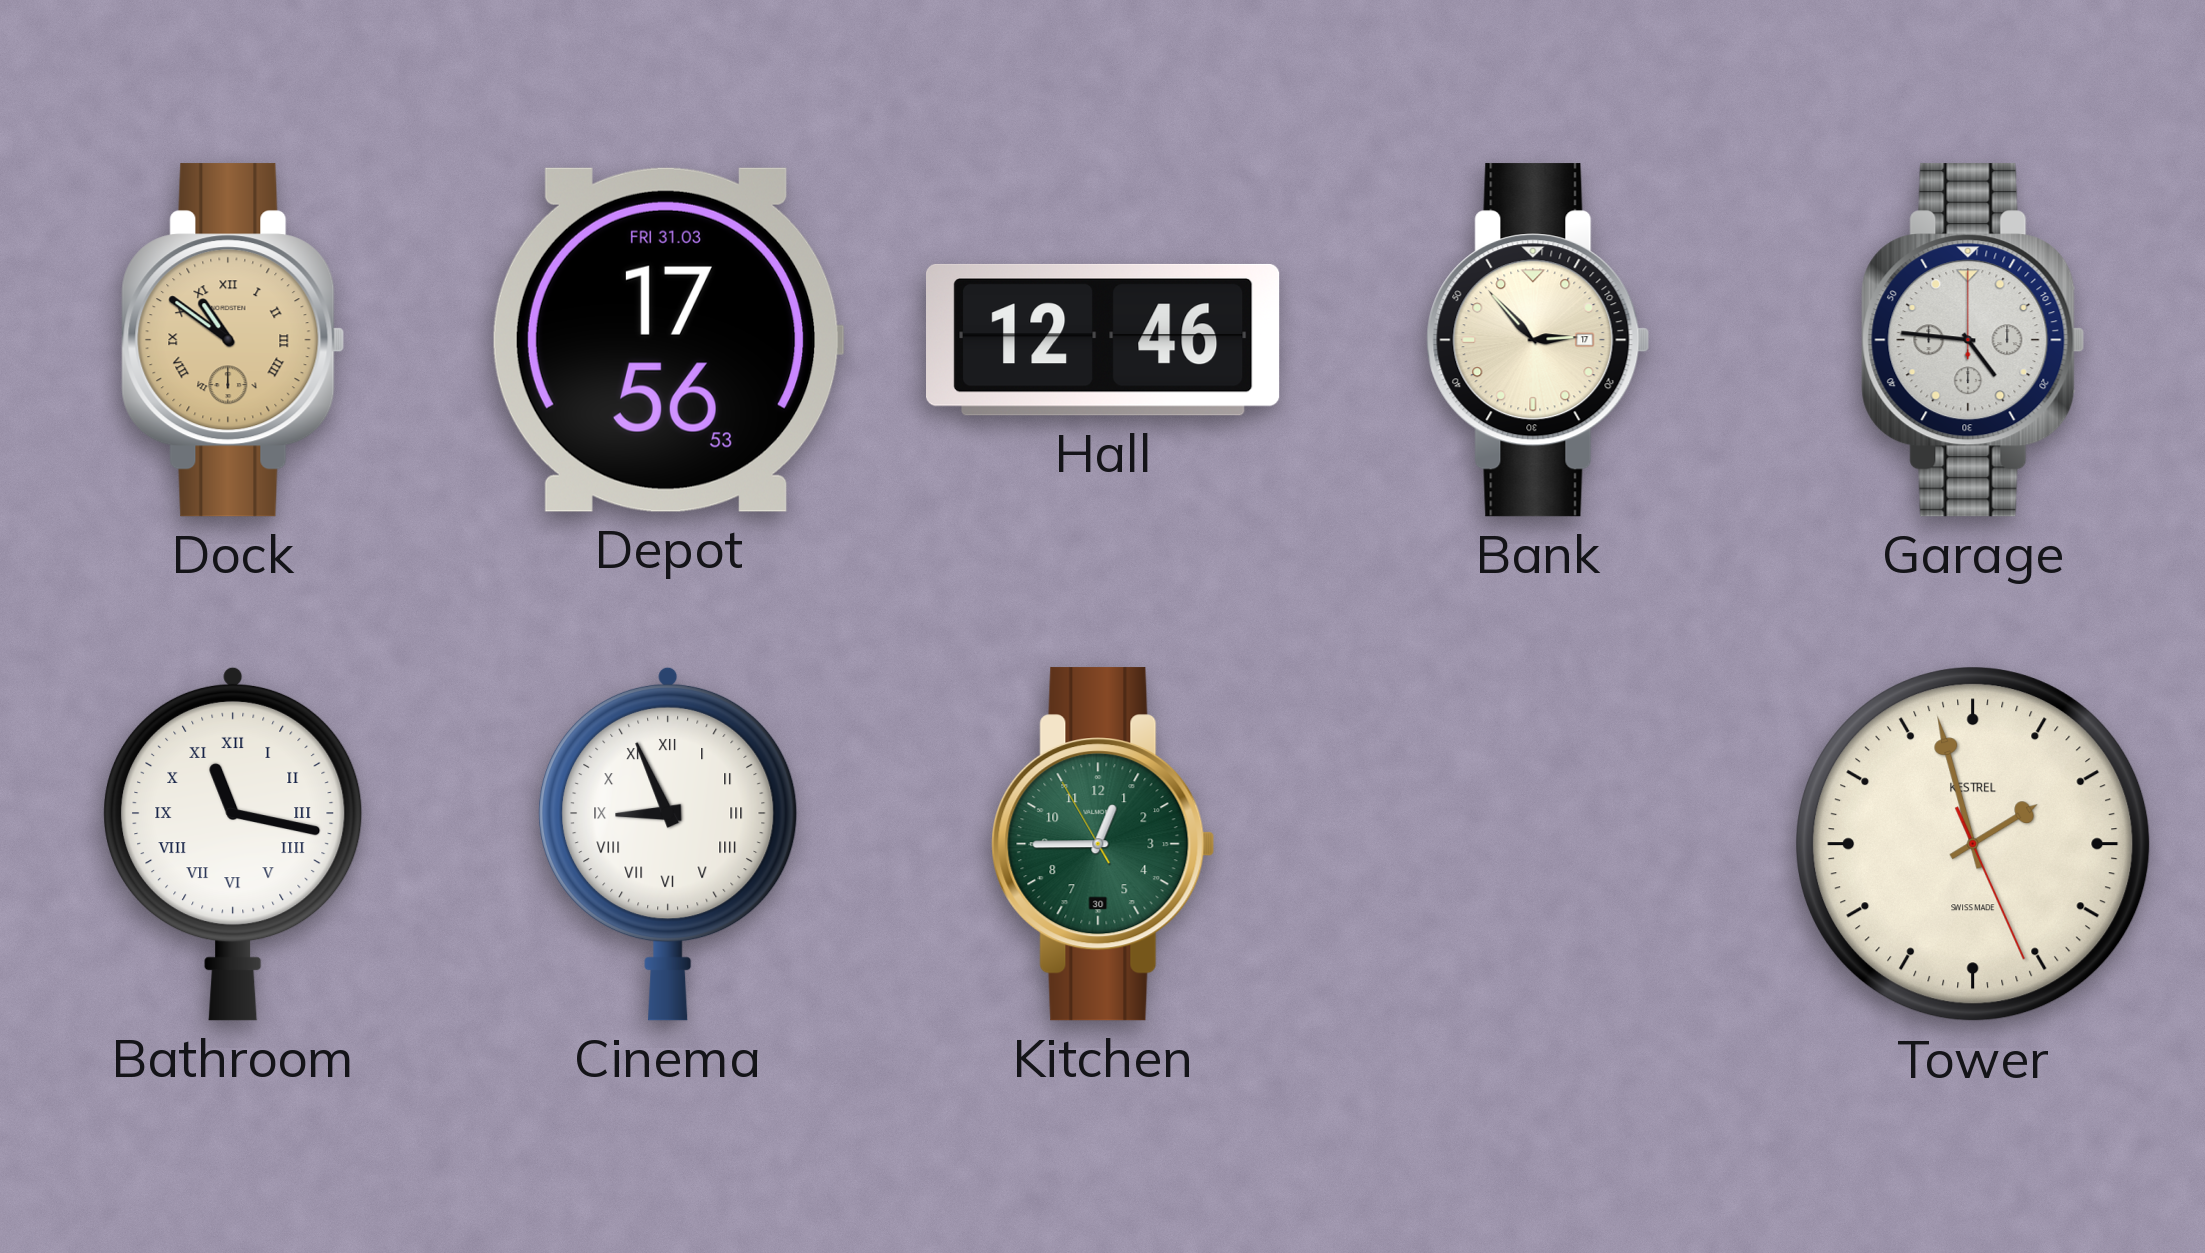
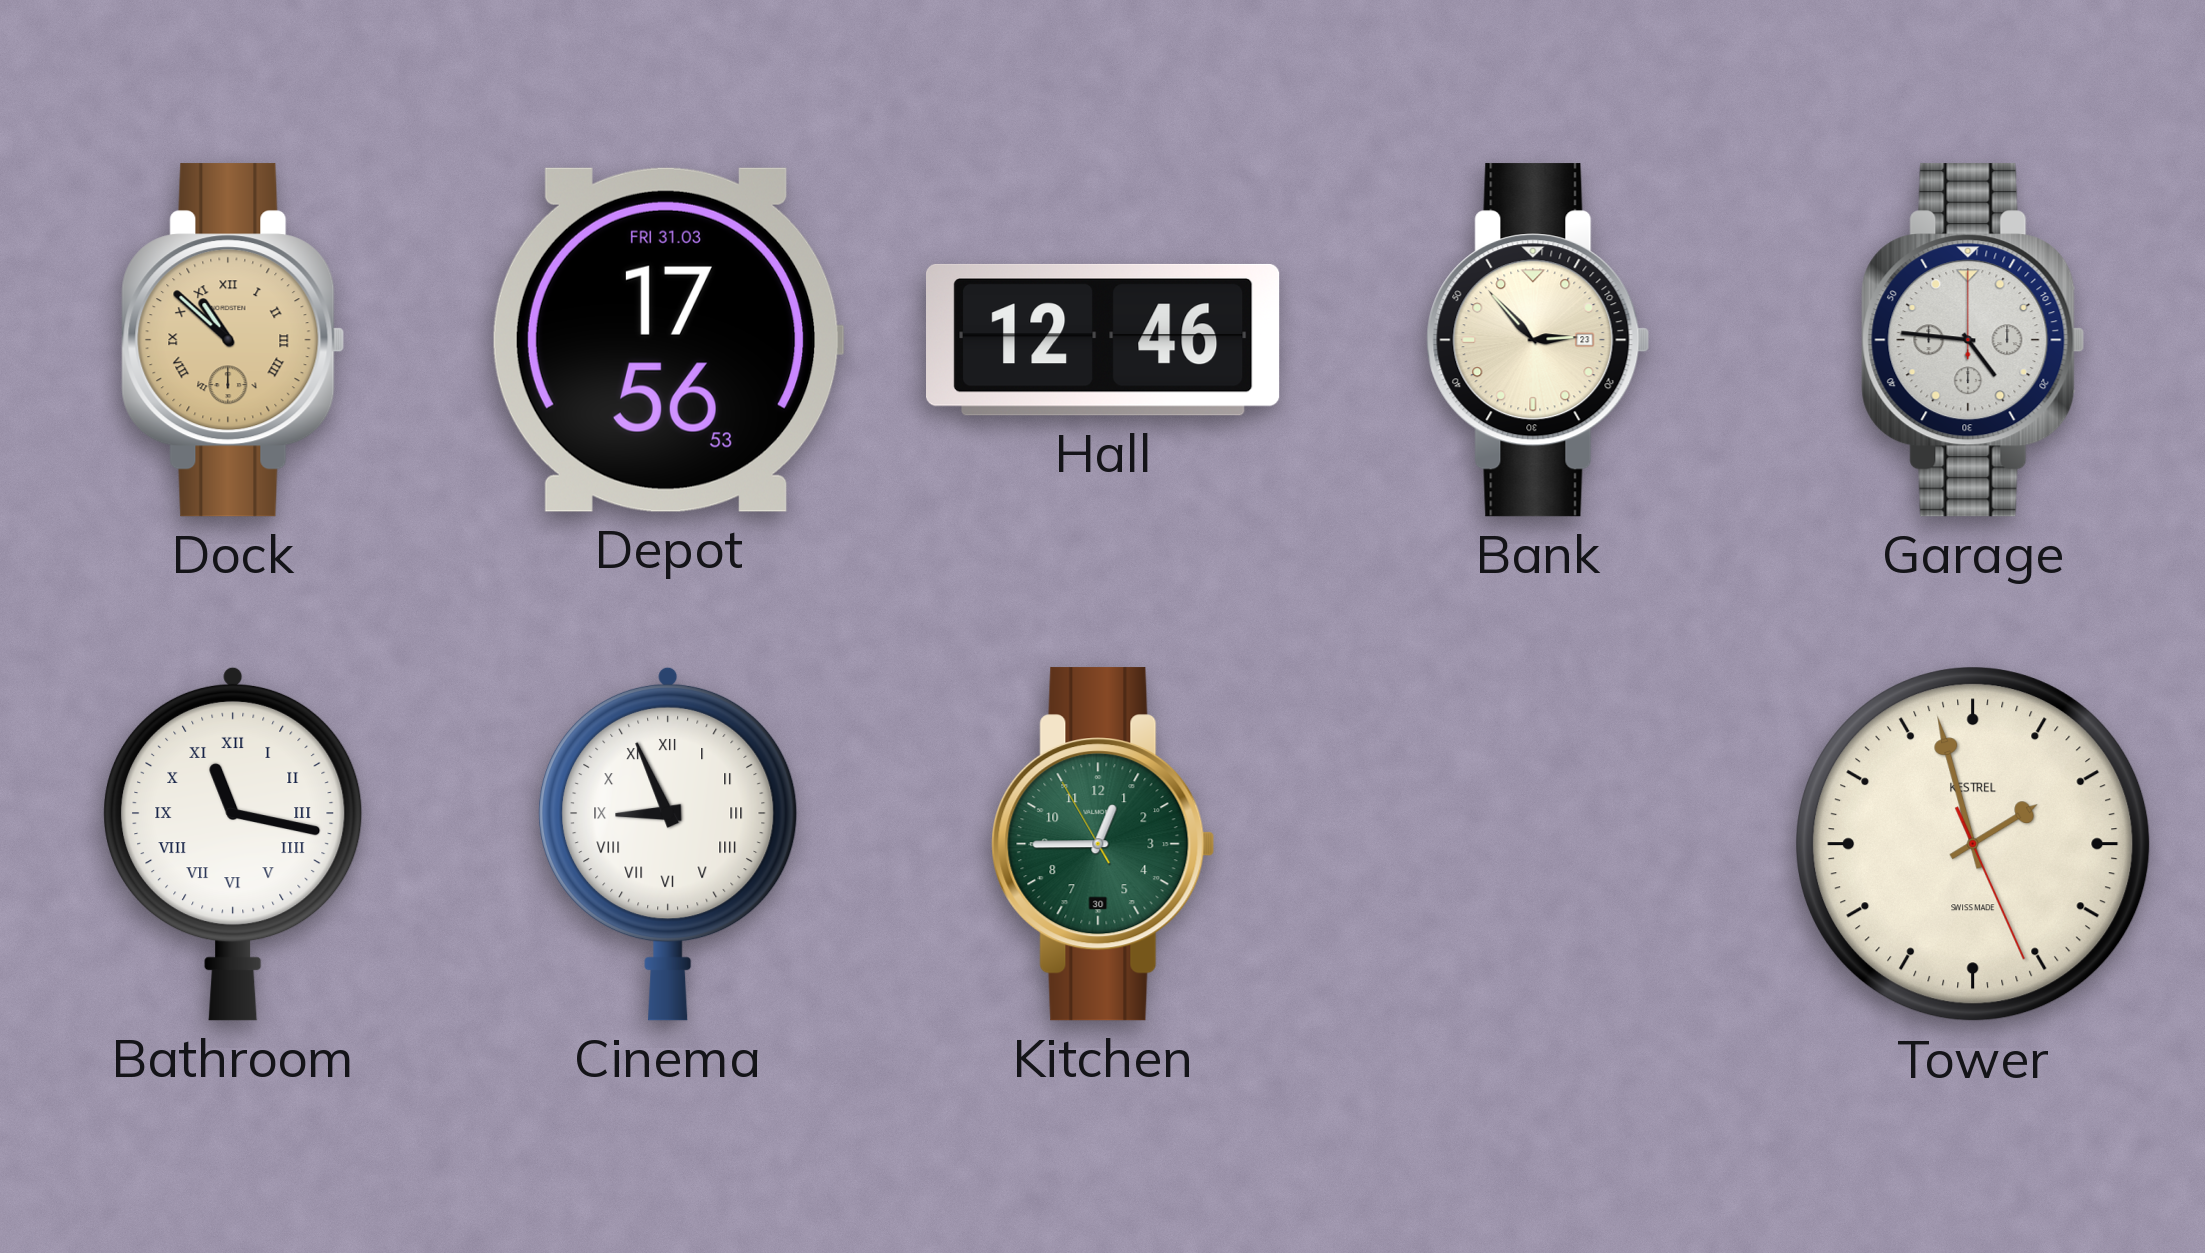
Dock: 10:51 -> 10:52 (233, 340)
Bank date: 17 -> 23 (1538, 340)
